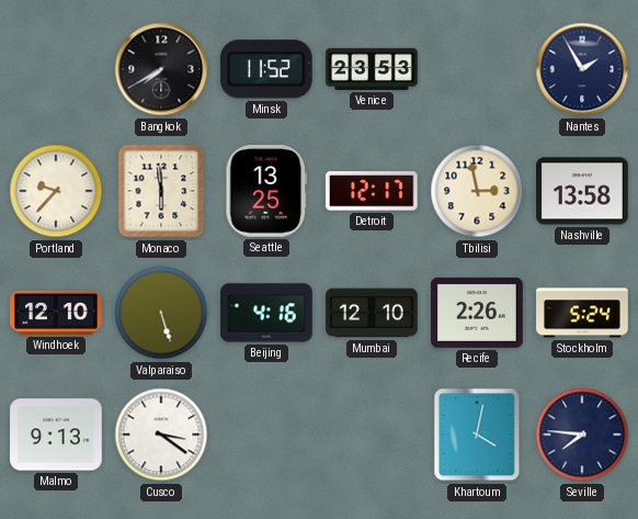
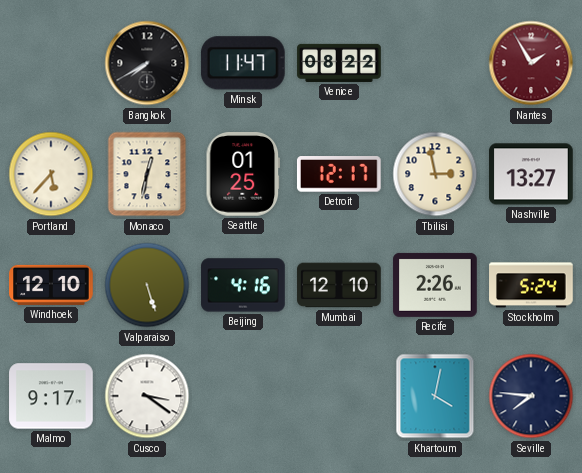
Minsk: 11:52 -> 11:47 (243, 63)
Venice: 23:53 -> 08:22 (339, 63)
Nantes dial: navy -> burgundy (531, 63)
Portland: 9:37 -> 5:37 (51, 174)
Monaco: 5:59 -> 12:32 (147, 174)
Seattle: 13:25 -> 01:25 (242, 175)
Nashville: 13:58 -> 13:27 (531, 174)
Malmo: 9:13 -> 9:17 (51, 396)
